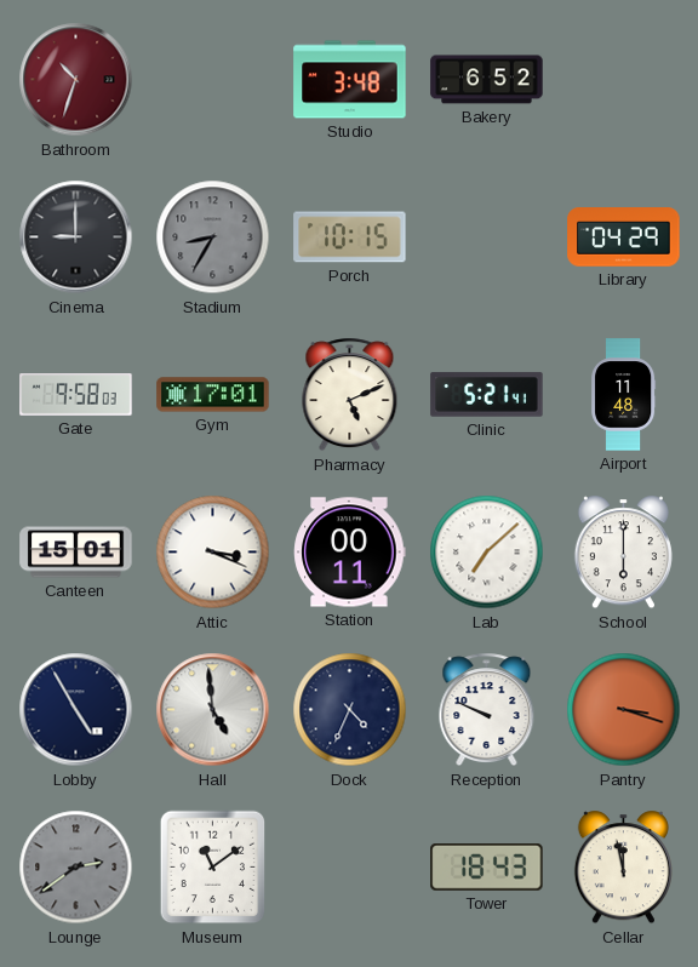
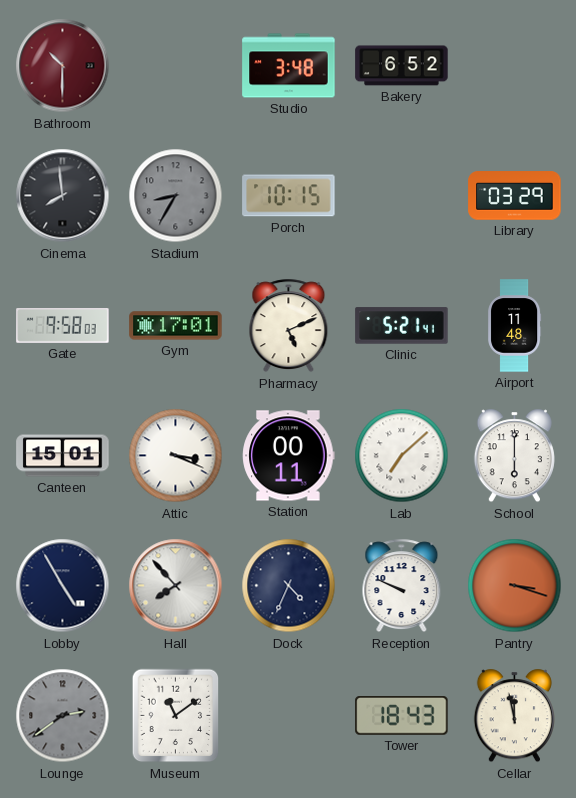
Bathroom: 10:33 -> 10:30 (63, 66)
Cinema: 9:00 -> 7:59 (63, 196)
Library: 04:29 -> 03:29 (515, 196)
Hall: 4:59 -> 7:53 (176, 586)
